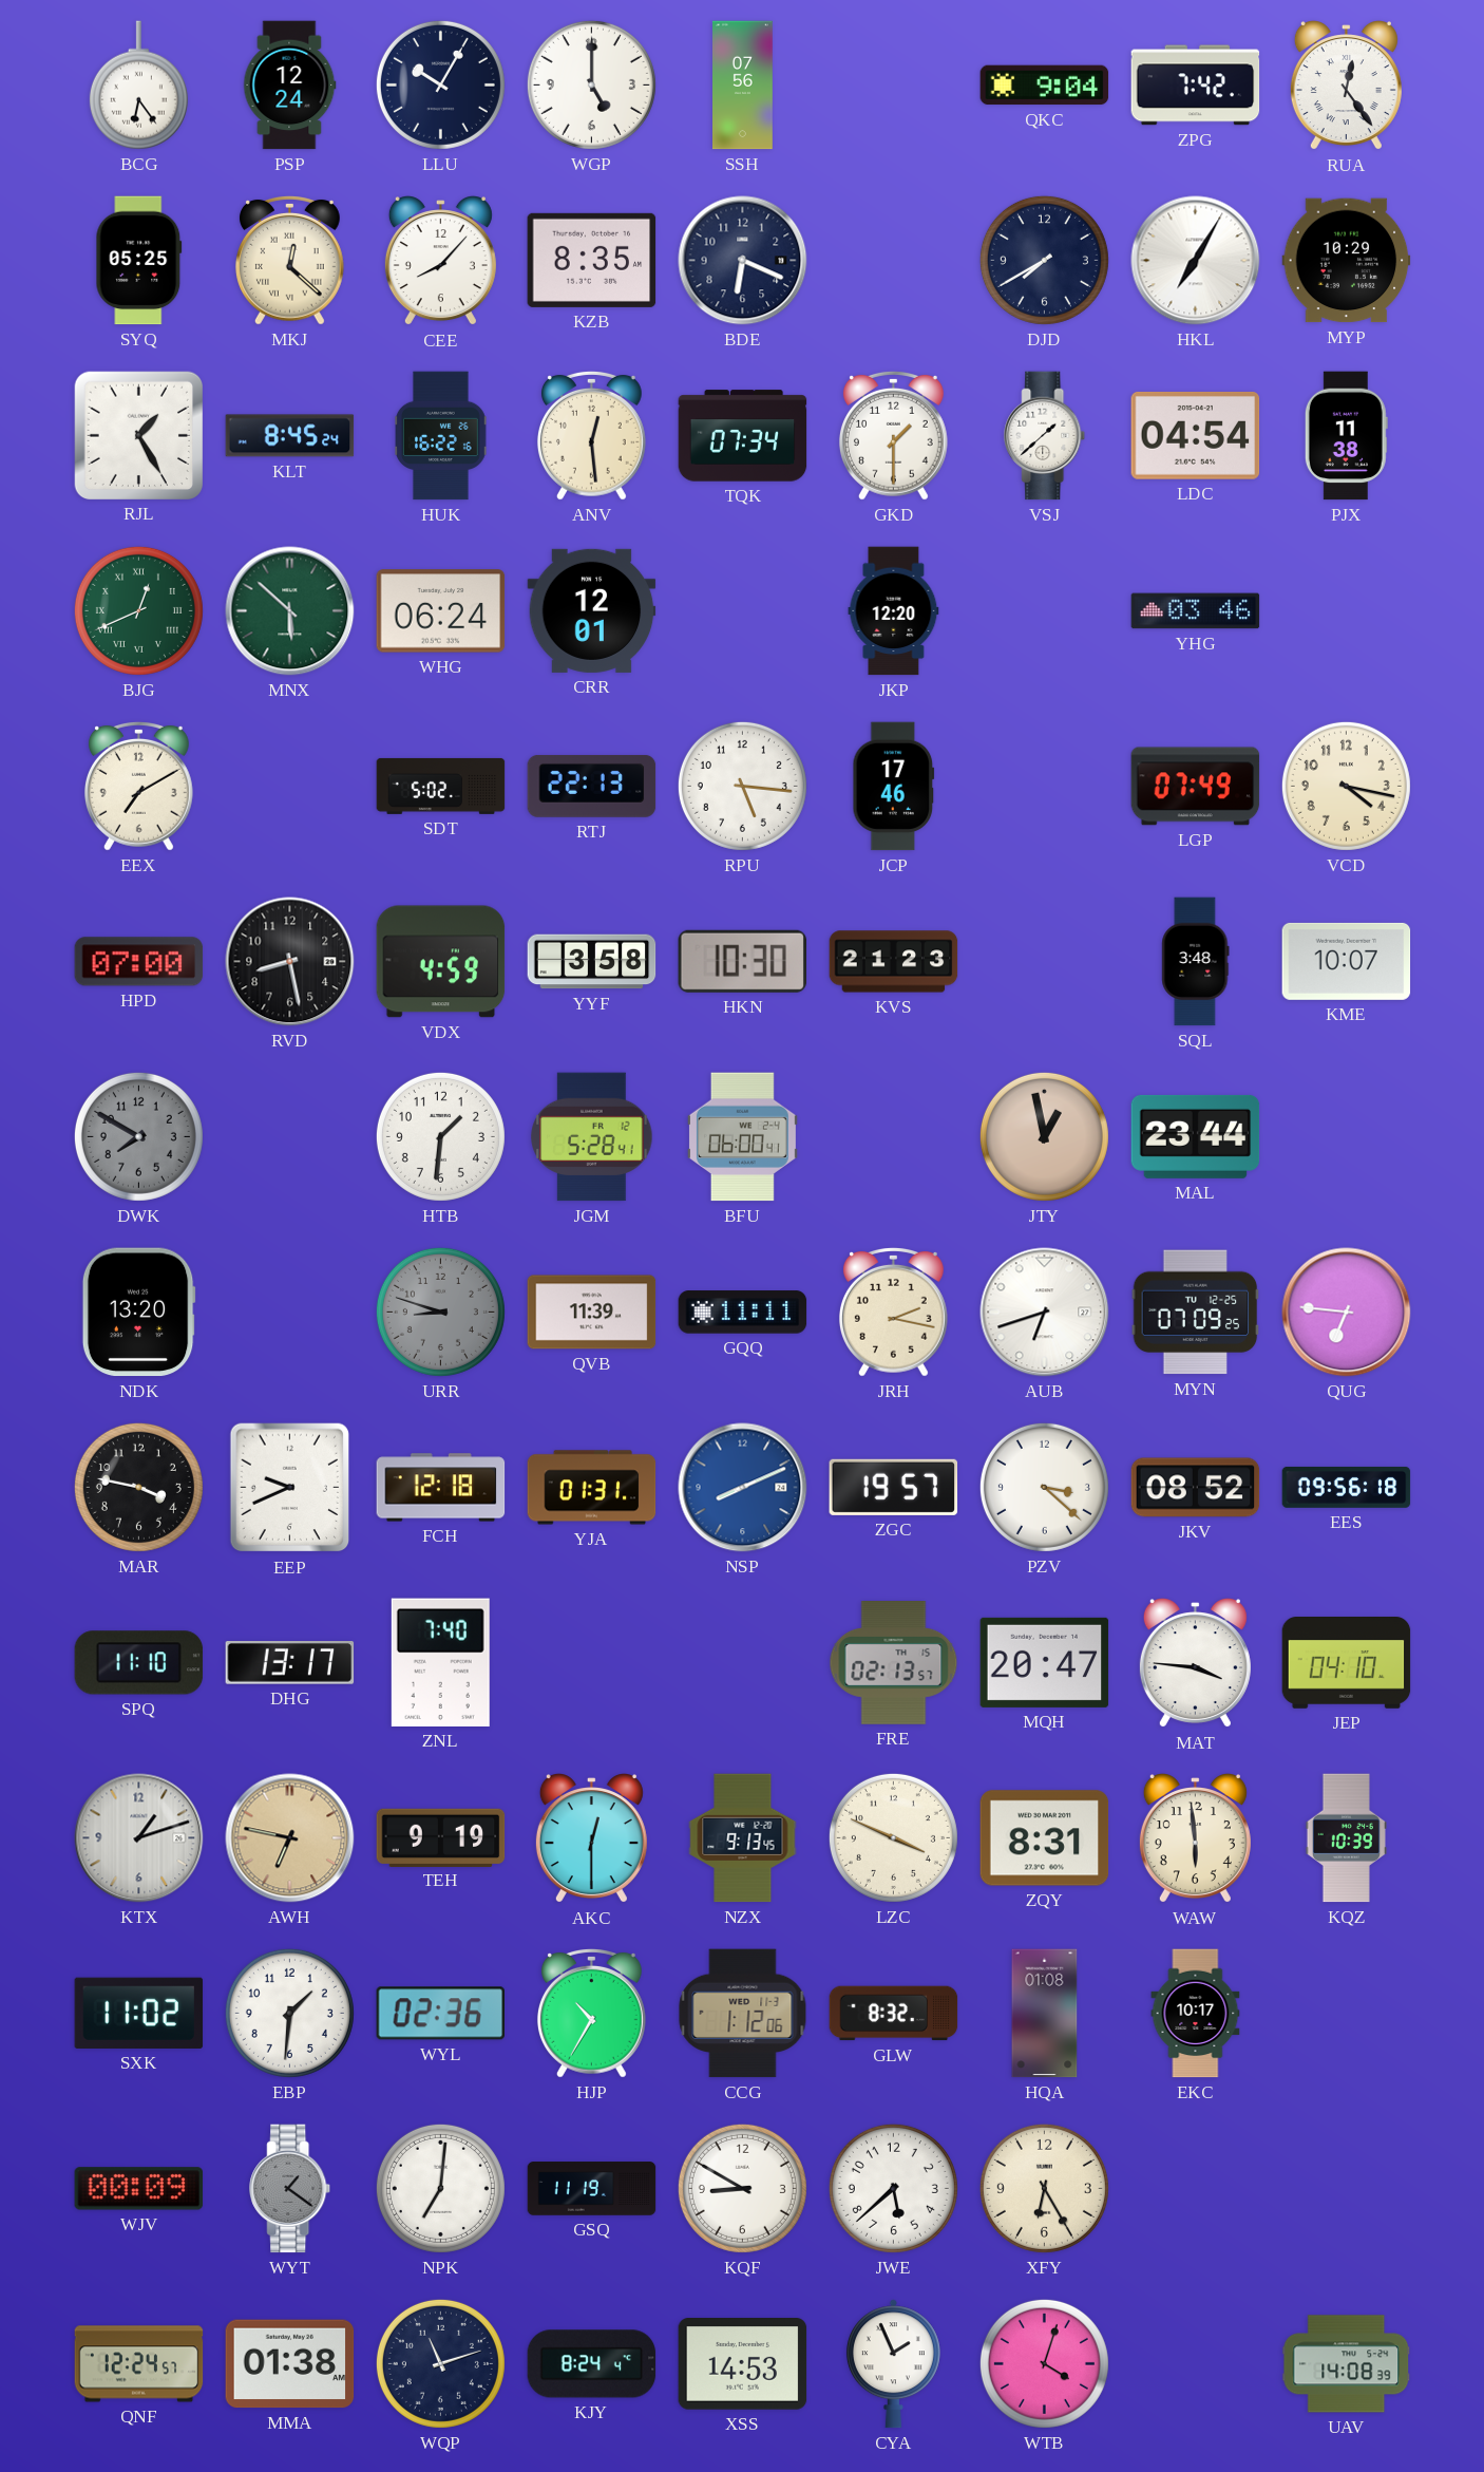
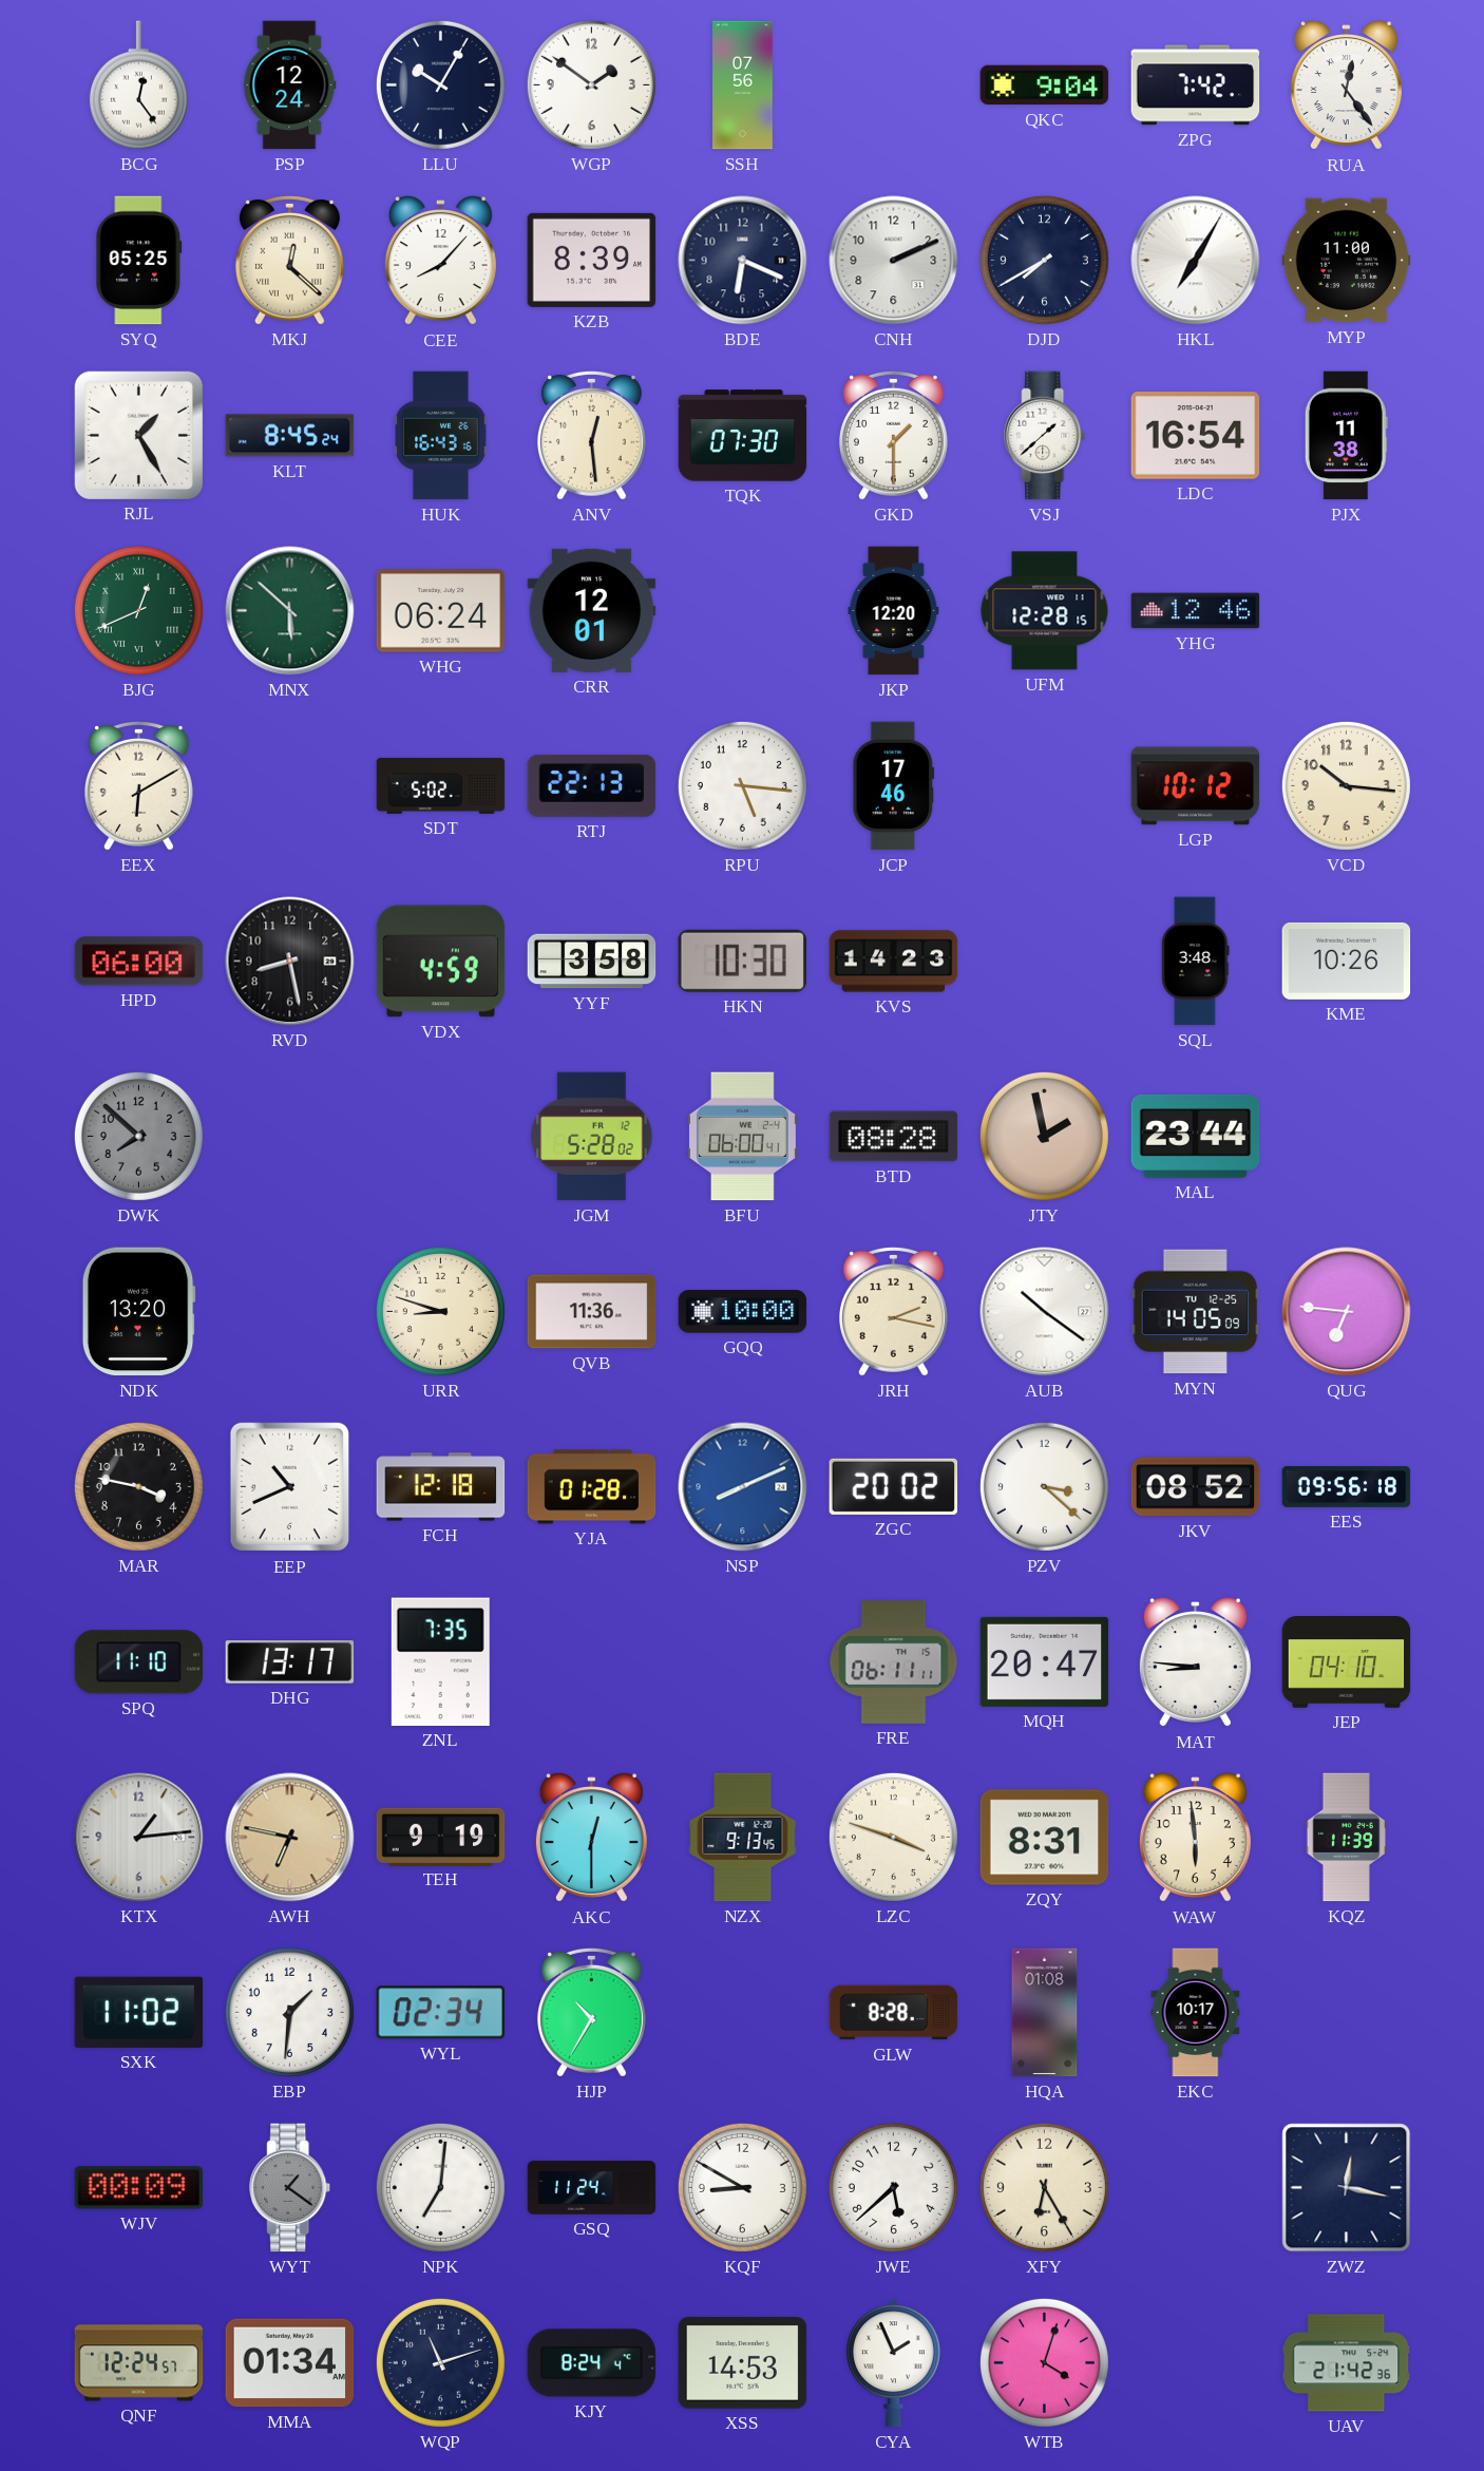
BCG: 6:24 -> 12:24 (138, 85)
WGP: 5:00 -> 1:51 (591, 84)
KZB: 8:35 -> 8:39 (592, 260)
CNH: none -> 2:11 (894, 261)
MYP: 10:29 -> 11:00 (1347, 261)
HUK: 16:22 -> 16:43 (441, 436)
TQK: 07:34 -> 07:30 (743, 436)
LDC: 04:54 -> 16:54 (1196, 435)
UFM: none -> 12:28 (1045, 611)
YHG: 03:46 -> 12:46 (1196, 611)
EEX: 7:10 -> 6:10 (138, 785)
LGP: 07:49 -> 10:12 (1196, 786)
VCD: 4:17 -> 10:16 (1346, 785)
HPD: 07:00 -> 06:00 (139, 962)
KVS: 21:23 -> 14:23 (894, 962)
KME: 10:07 -> 10:26 (1347, 961)
DWK: 7:50 -> 7:52 (138, 1136)
HTB: 1:31 -> none (440, 1136)
JGM: 5:28:41 -> 5:28:02 (592, 1137)
BTD: none -> 08:28 (894, 1137)
JTY: 12:58 -> 1:58 (1044, 1136)
URR dial: grey -> cream (440, 1311)
QVB: 11:39 -> 11:36 (592, 1312)
GQQ: 11:11 -> 10:00 (743, 1312)
AUB: 6:42 -> 10:21 (1045, 1312)
MYN: 07:09 -> 14:05 (1196, 1312)
EEP: 9:41 -> 10:41 (290, 1487)
YJA: 01:31 -> 01:28 (592, 1487)
ZGC: 19:57 -> 20:02 (894, 1486)
ZNL: 7:40 -> 7:35 (440, 1661)
FRE: 02:13 -> 06:11 (894, 1662)
MAT: 3:46 -> 8:46 (1195, 1662)
KTX: 1:12 -> 1:14 (139, 1838)
LZC: 3:49 -> 3:48 (893, 1837)
KQZ: 10:39 -> 11:39 (1346, 1838)
WYL: 02:36 -> 02:34 (440, 2013)
CCG: 1:12 -> none (743, 2014)
GLW: 8:32 -> 8:28 (894, 2013)
GSQ: 11:19 -> 11:24 (592, 2188)
ZWZ: none -> 12:17 (1347, 2188)
MMA: 01:38 -> 01:34 (290, 2363)
UAV: 14:08 -> 21:42 (1347, 2363)
